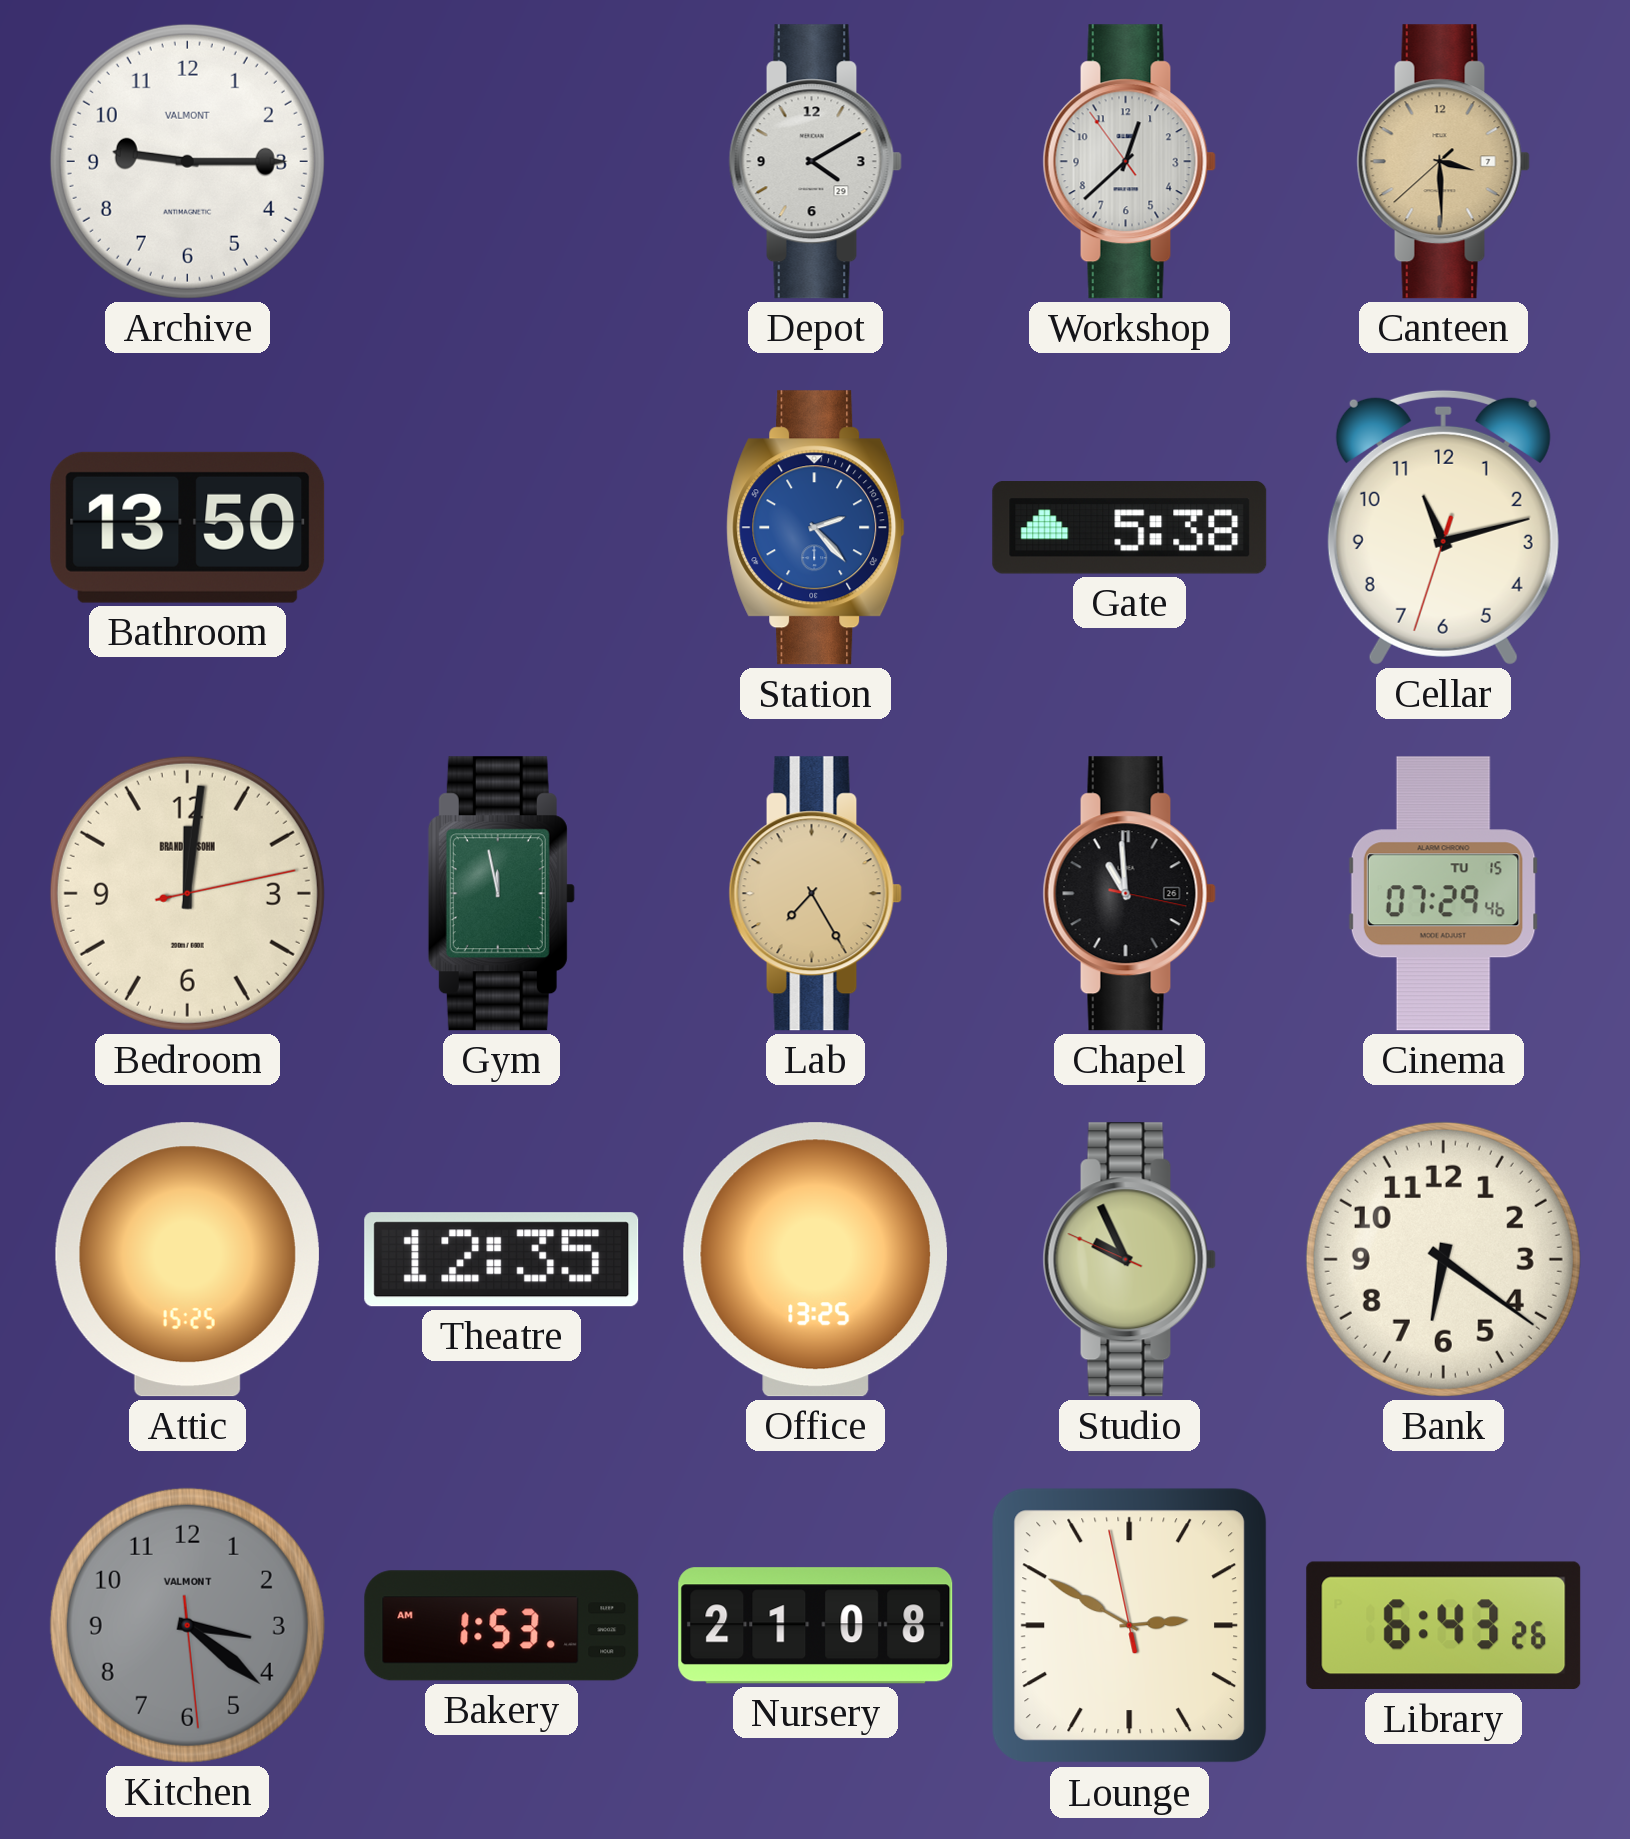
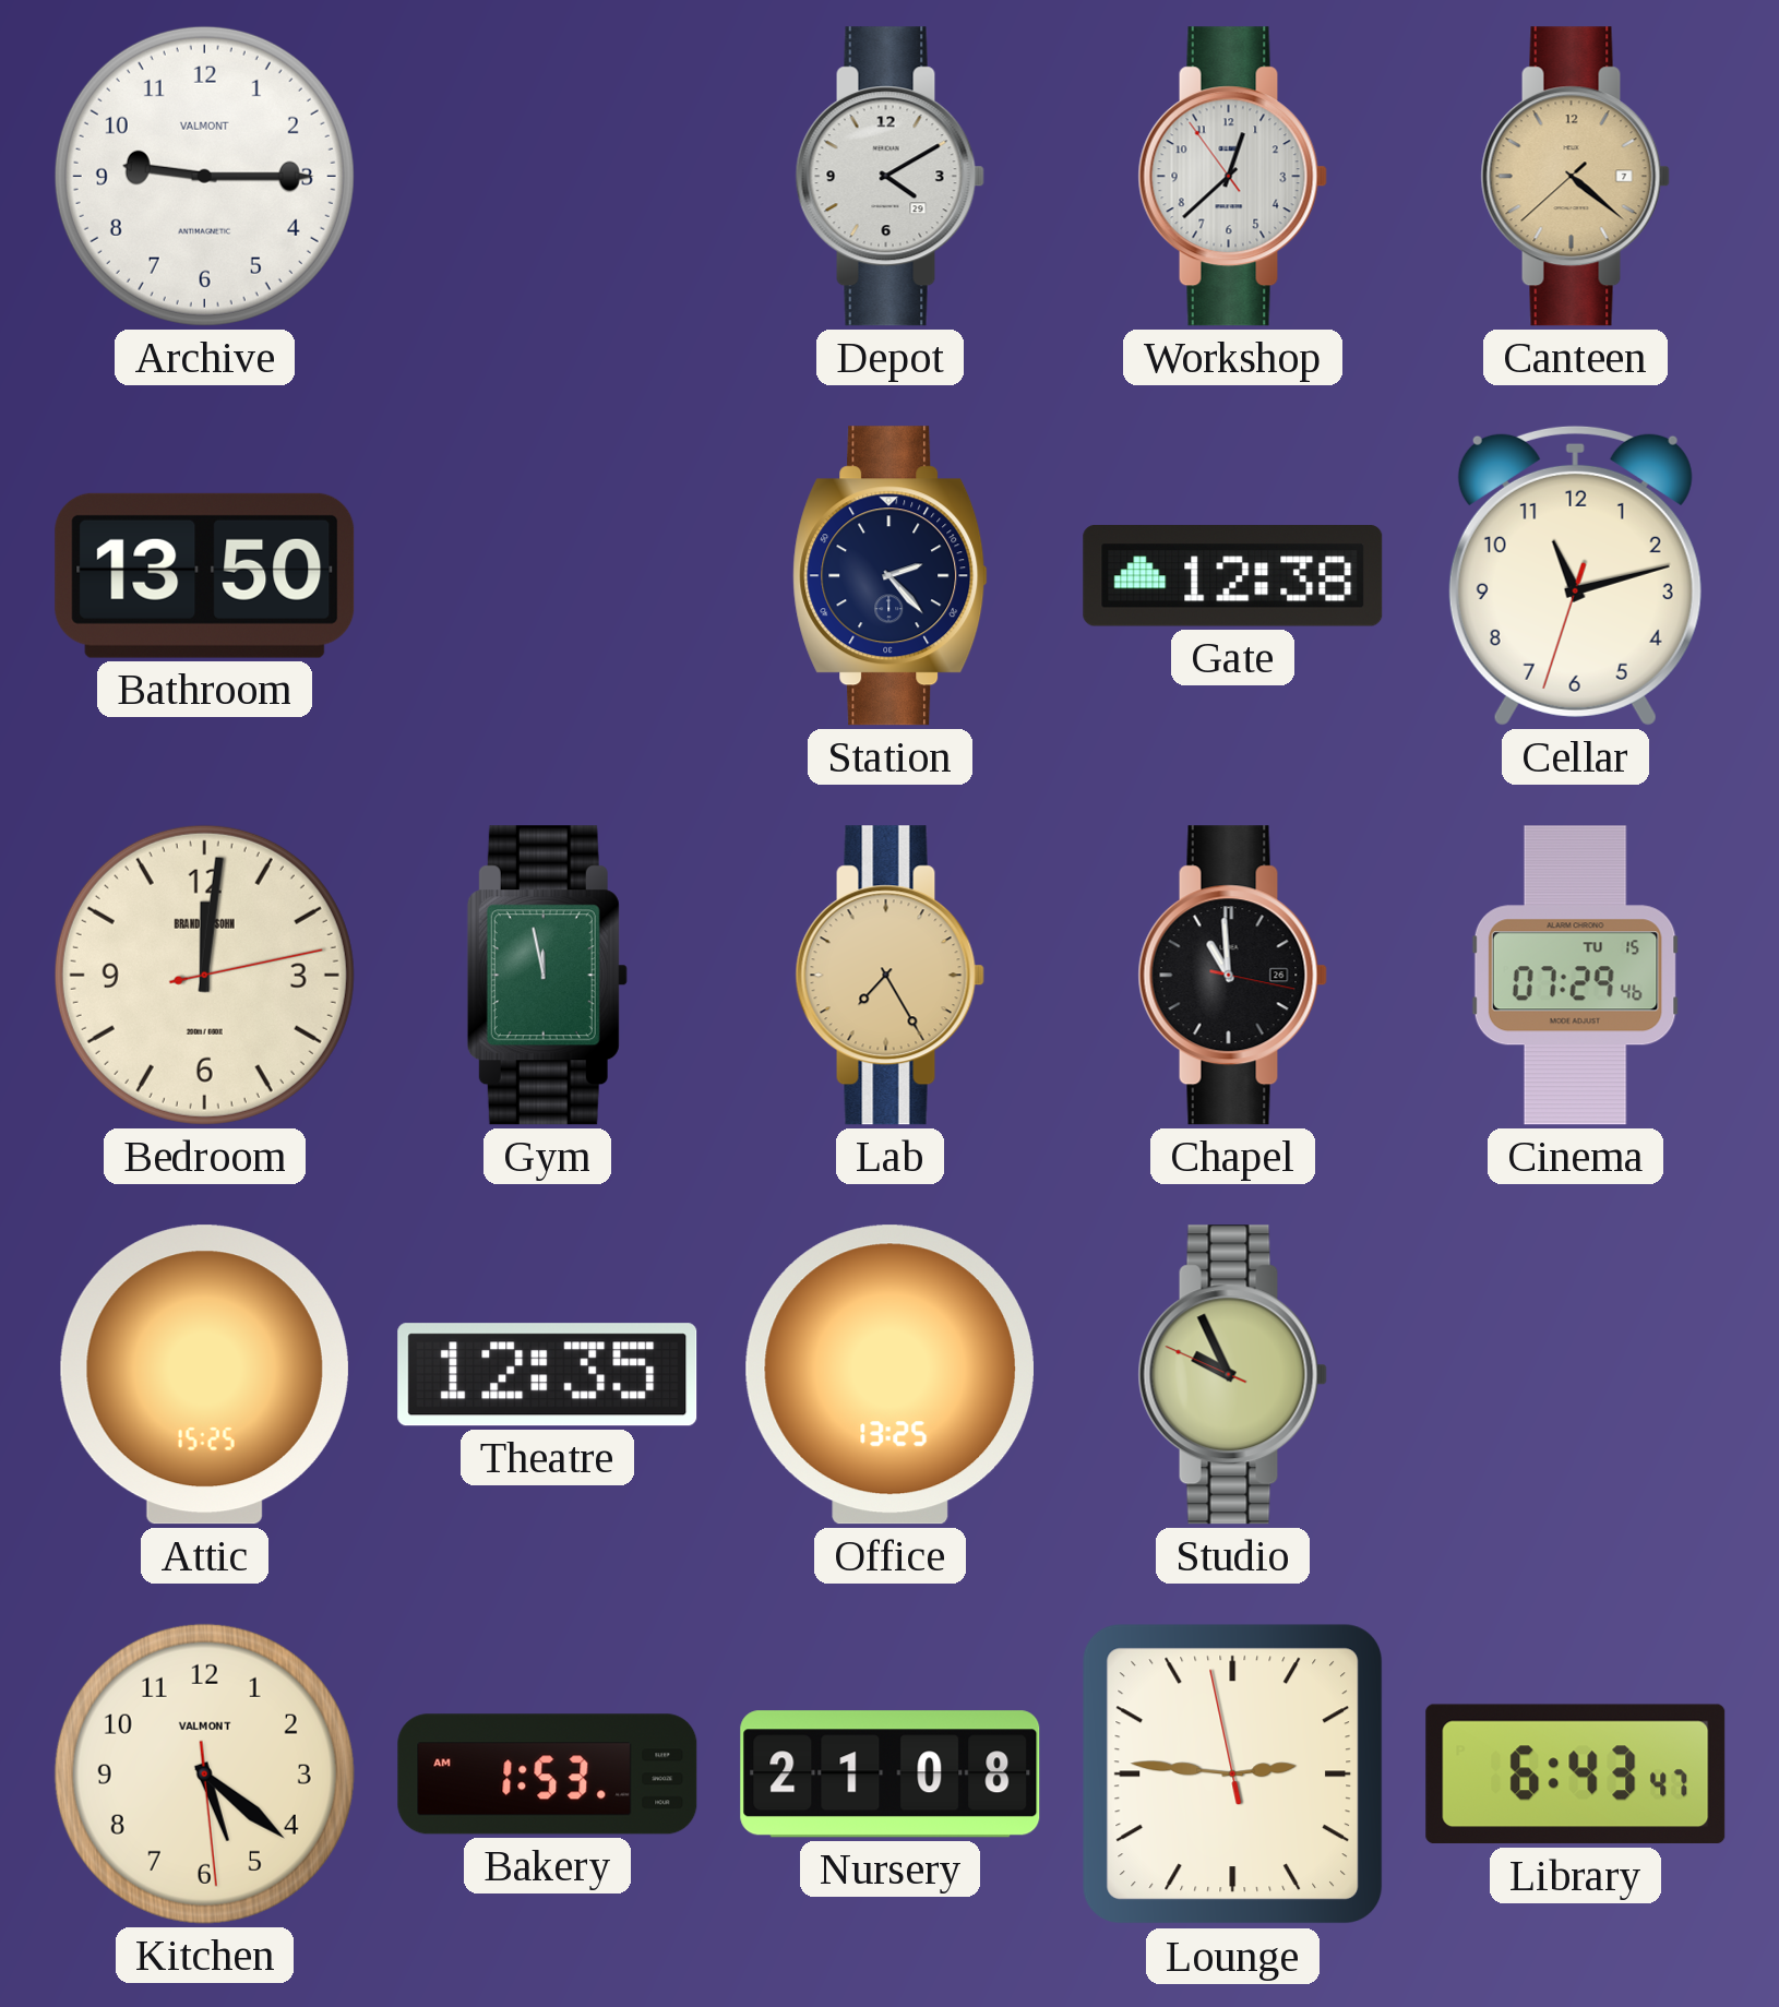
Canteen: 3:29 -> 4:21 (1575, 177)
Station dial: blue -> navy (891, 576)
Gate: 5:38 -> 12:38 (1233, 576)
Bank: 6:21 -> none (1443, 1259)
Kitchen: 3:21 -> 5:21 (204, 1773)
Kitchen dial: grey -> cream (204, 1773)
Lounge: 2:49 -> 2:45 (1233, 1775)
Library: 6:43:26 -> 6:43:47 (1576, 1775)
